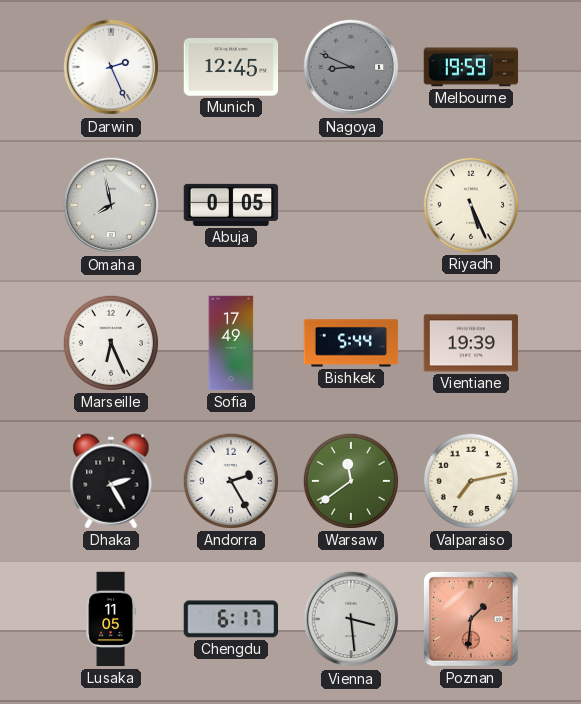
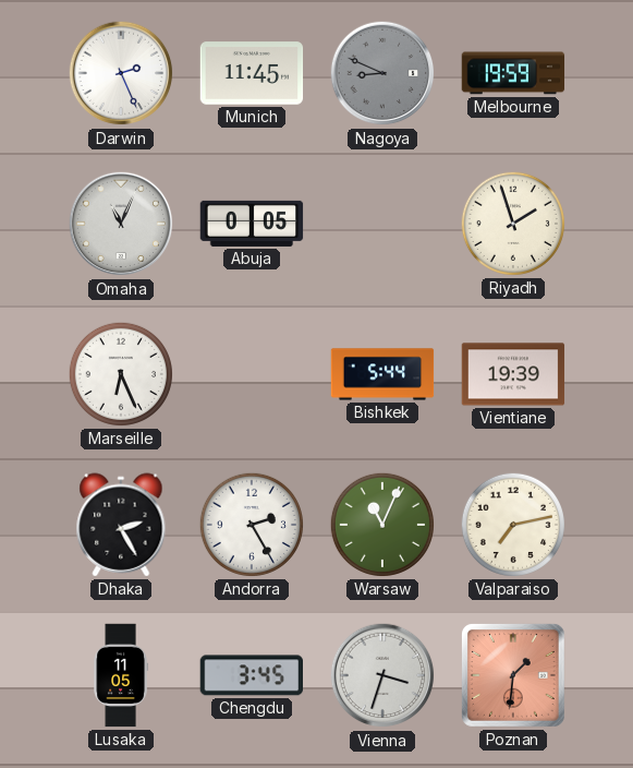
Munich: 12:45 -> 11:45 (252, 73)
Omaha: 7:58 -> 11:04 (121, 224)
Riyadh: 5:26 -> 1:57 (513, 224)
Sofia: 17:49 -> none (231, 343)
Warsaw: 11:39 -> 11:04 (382, 525)
Chengdu: 6:17 -> 3:45 (251, 675)
Vienna: 3:29 -> 3:33 (382, 675)
